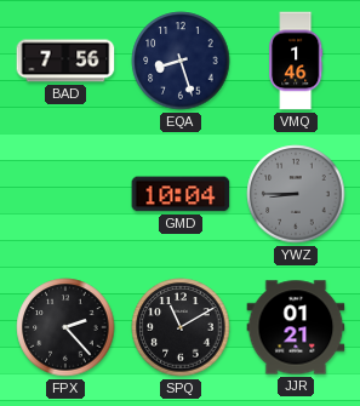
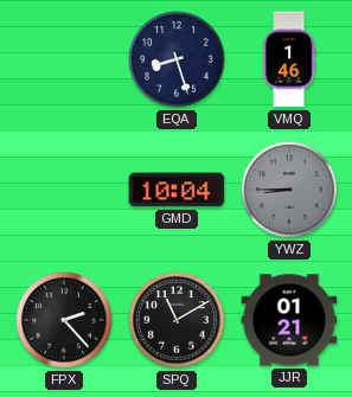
BAD: 7:56 -> none (65, 61)
